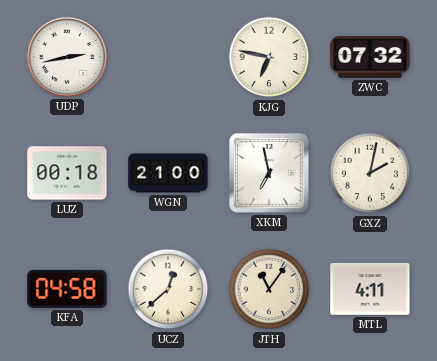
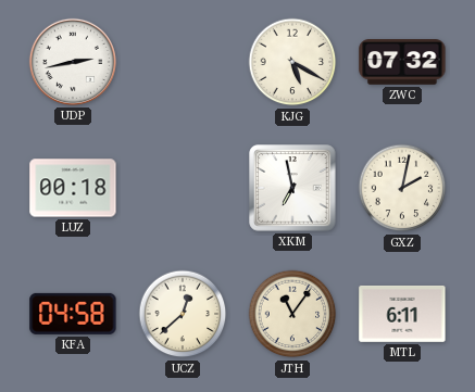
KJG: 6:47 -> 5:20 (292, 62)
WGN: 21:00 -> none (168, 173)
MTL: 4:11 -> 6:11 (402, 314)
